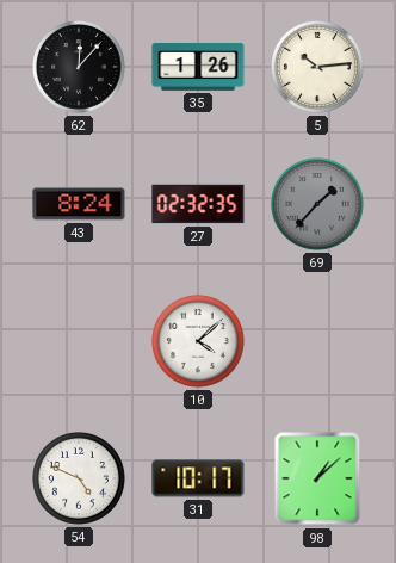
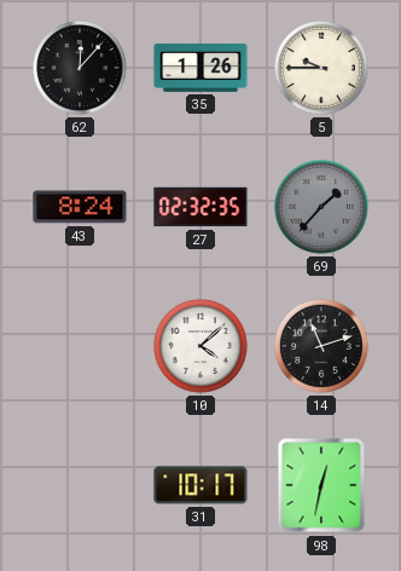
5: 10:14 -> 9:45 (322, 69)
14: none -> 11:12 (322, 347)
54: 4:49 -> none (80, 480)
98: 1:08 -> 12:32 (321, 485)
